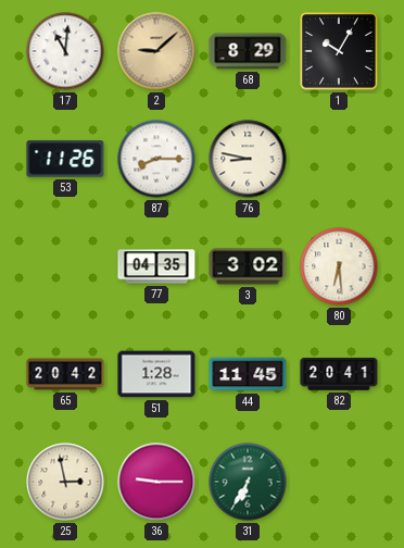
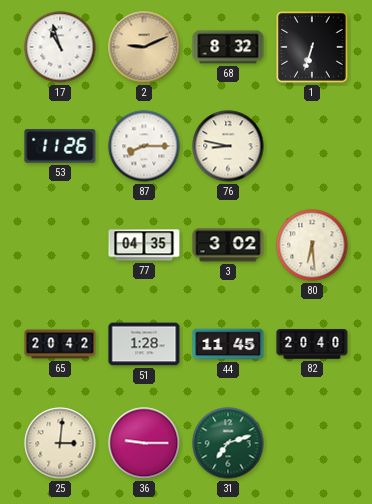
17: 11:01 -> 10:57 (60, 47)
2: 9:08 -> 9:11 (144, 47)
68: 8:29 -> 8:32 (228, 47)
1: 10:05 -> 6:33 (312, 47)
82: 20:41 -> 20:40 (312, 344)
25: 2:58 -> 3:01 (60, 443)
31: 6:35 -> 7:12 (228, 443)
